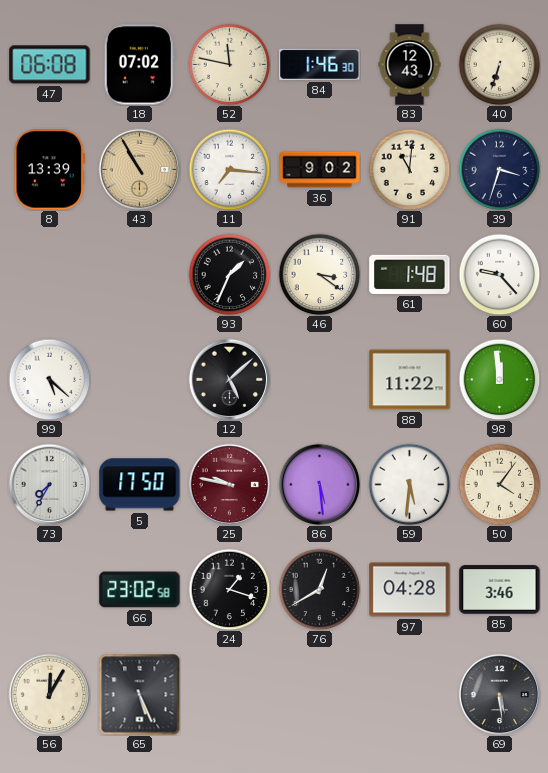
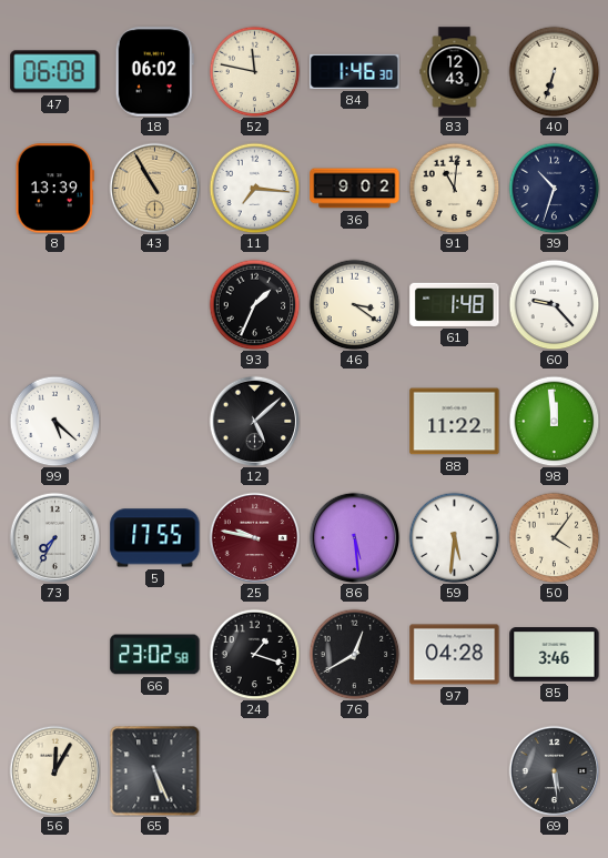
18: 07:02 -> 06:02 (154, 72)
39: 3:33 -> 10:33 (554, 188)
5: 17:50 -> 17:55 (155, 538)
